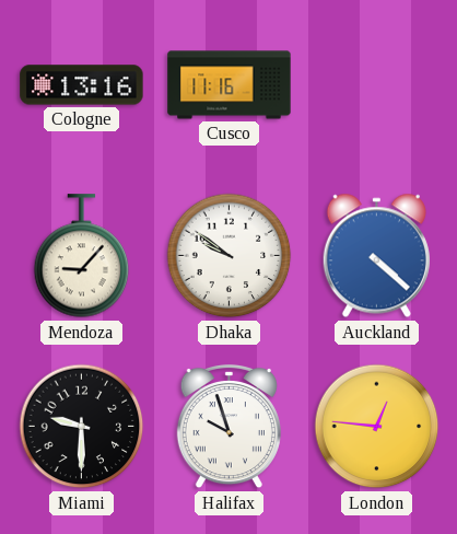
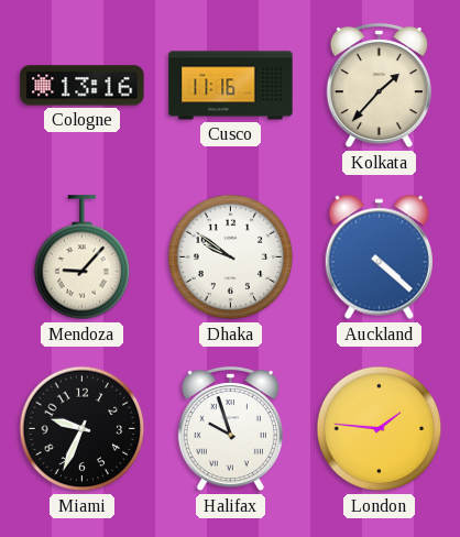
Kolkata: none -> 1:37 (379, 86)
Miami: 9:30 -> 9:34 (83, 429)
London: 12:46 -> 1:46 (380, 429)
